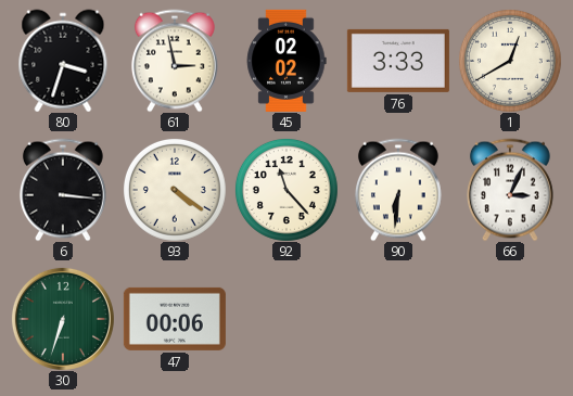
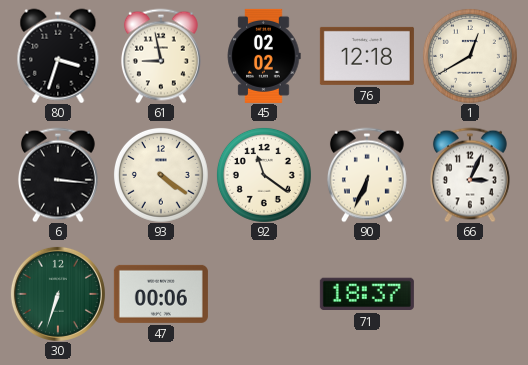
61: 2:58 -> 8:58 (161, 56)
76: 3:33 -> 12:18 (367, 56)
92: 11:23 -> 11:21 (264, 175)
90: 6:31 -> 6:34 (367, 175)
71: none -> 18:37 (367, 294)
